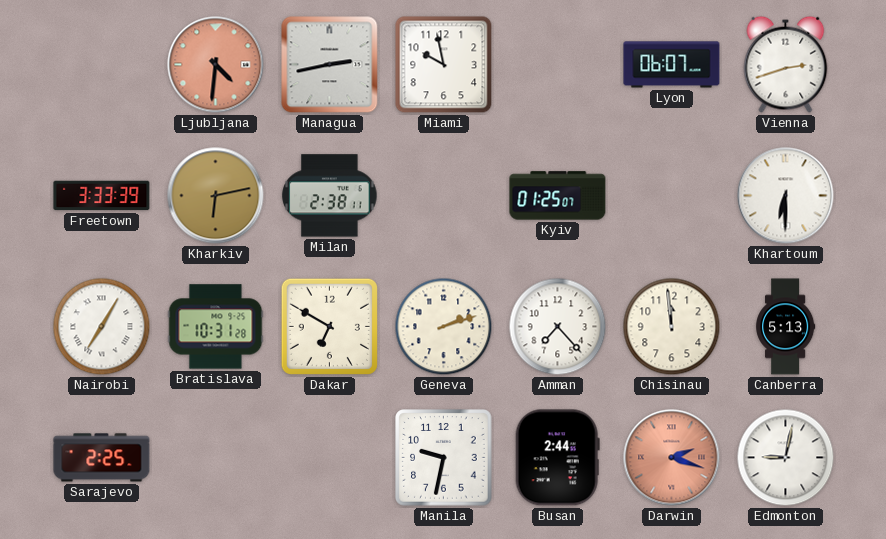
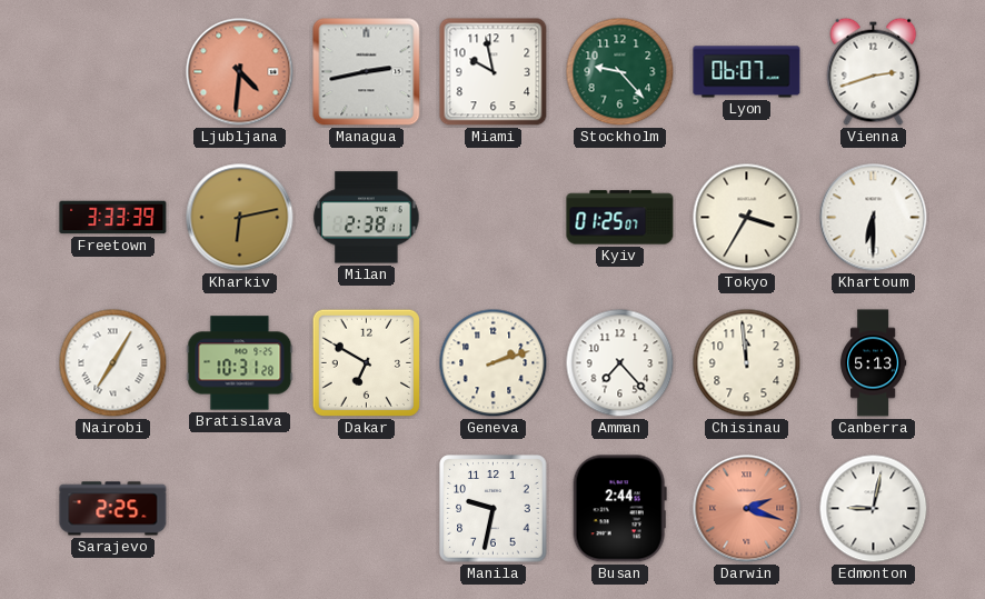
Stockholm: none -> 9:23 (620, 72)
Tokyo: none -> 3:35 (747, 218)
